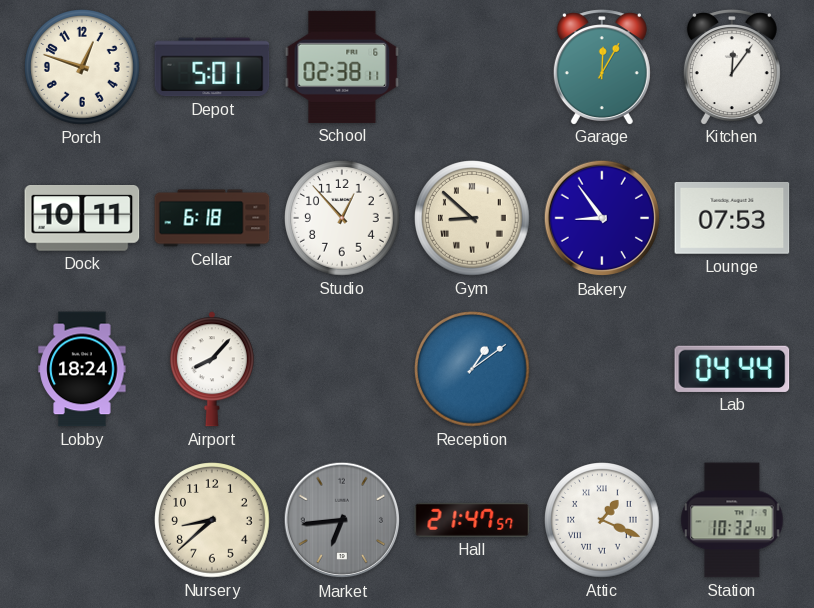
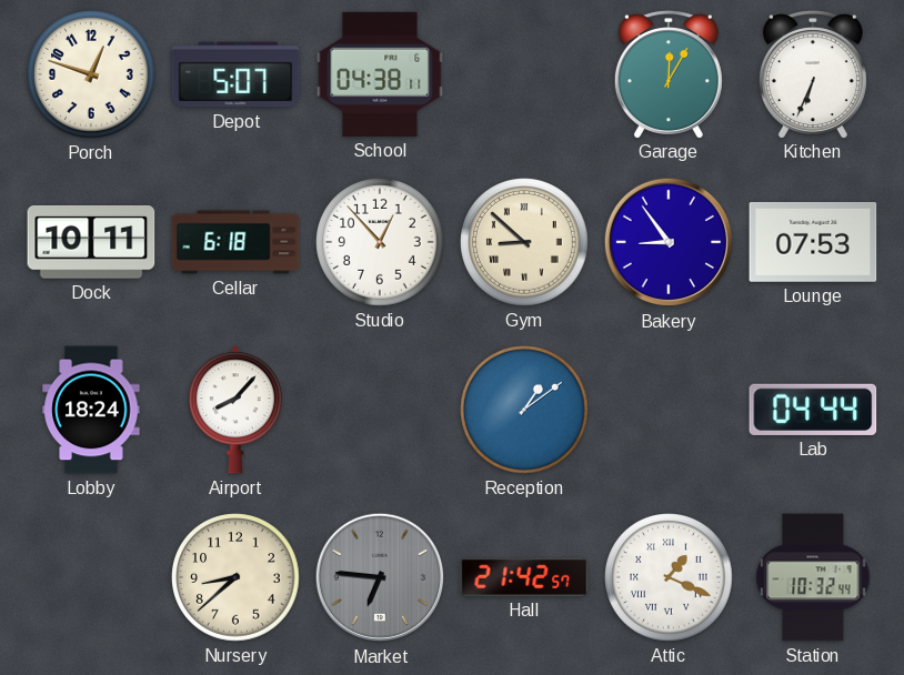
Depot: 5:01 -> 5:07 (235, 74)
School: 02:38 -> 04:38 (380, 74)
Kitchen: 12:06 -> 6:34 (813, 74)
Market: 6:44 -> 6:46 (380, 577)
Hall: 21:47 -> 21:42 (524, 577)
